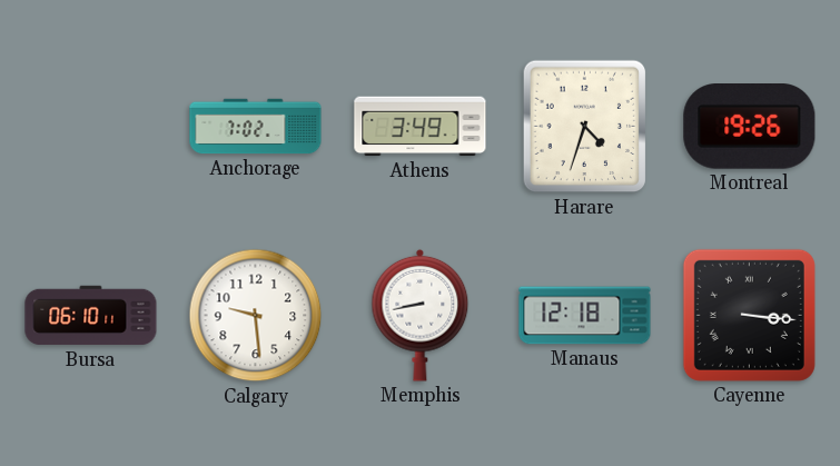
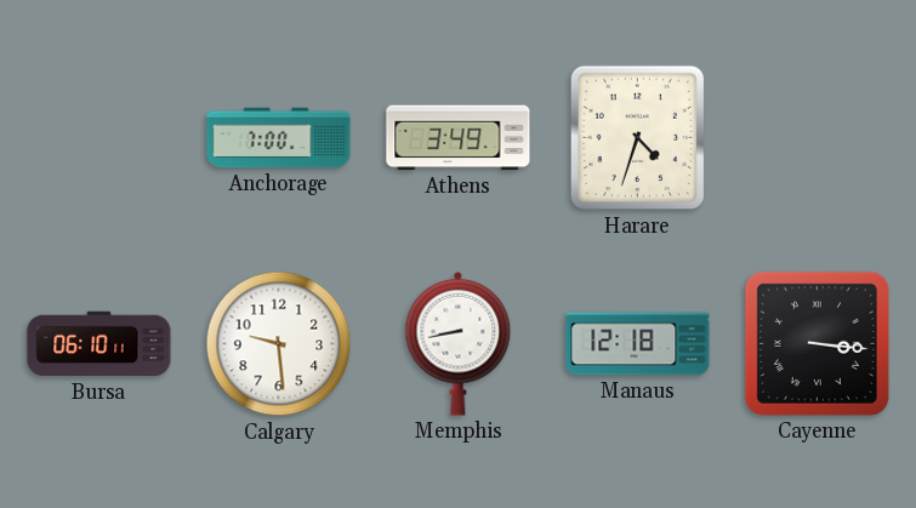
Anchorage: 7:02 -> 7:00 (279, 138)
Montreal: 19:26 -> none (750, 127)
